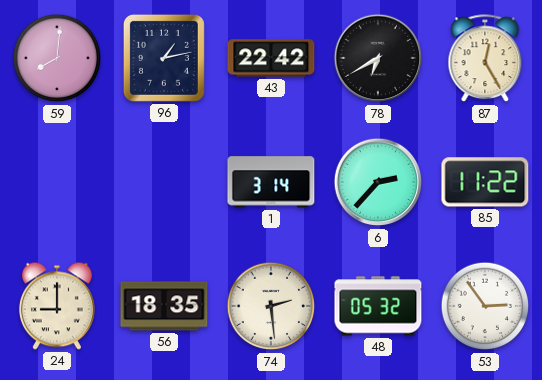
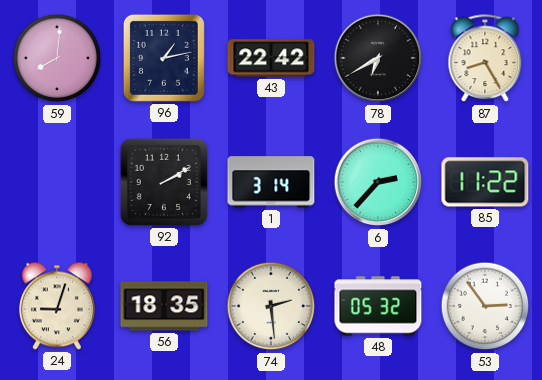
87: 12:25 -> 8:25 (485, 59)
92: none -> 2:10 (164, 182)
24: 9:00 -> 9:03 (57, 306)
